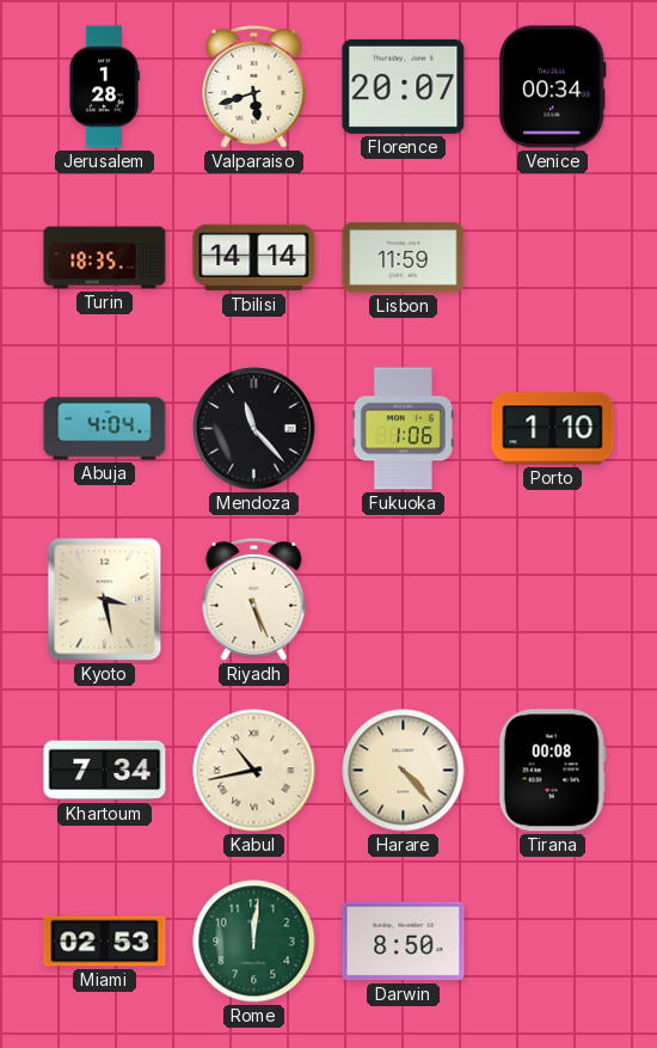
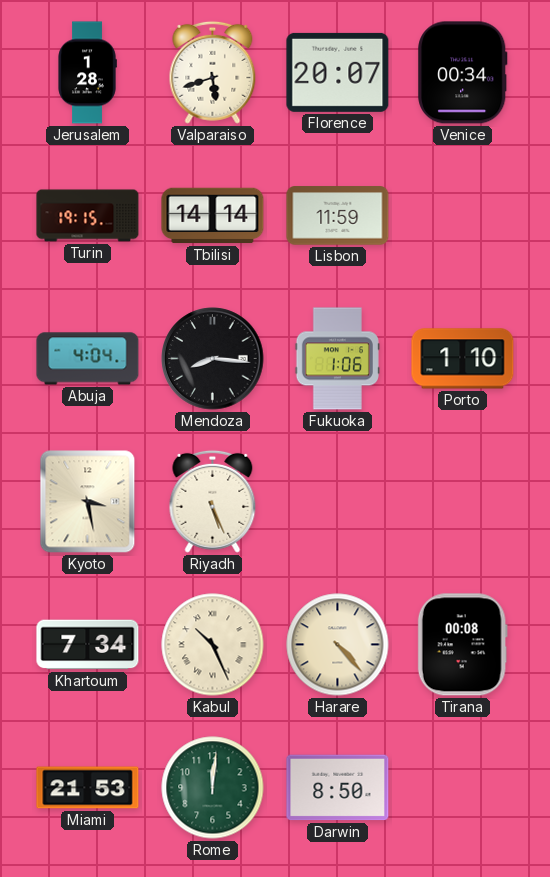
Turin: 18:35 -> 19:15 (88, 216)
Mendoza: 11:23 -> 8:16 (213, 359)
Kabul: 10:43 -> 10:26 (213, 645)
Miami: 02:53 -> 21:53 (88, 788)
